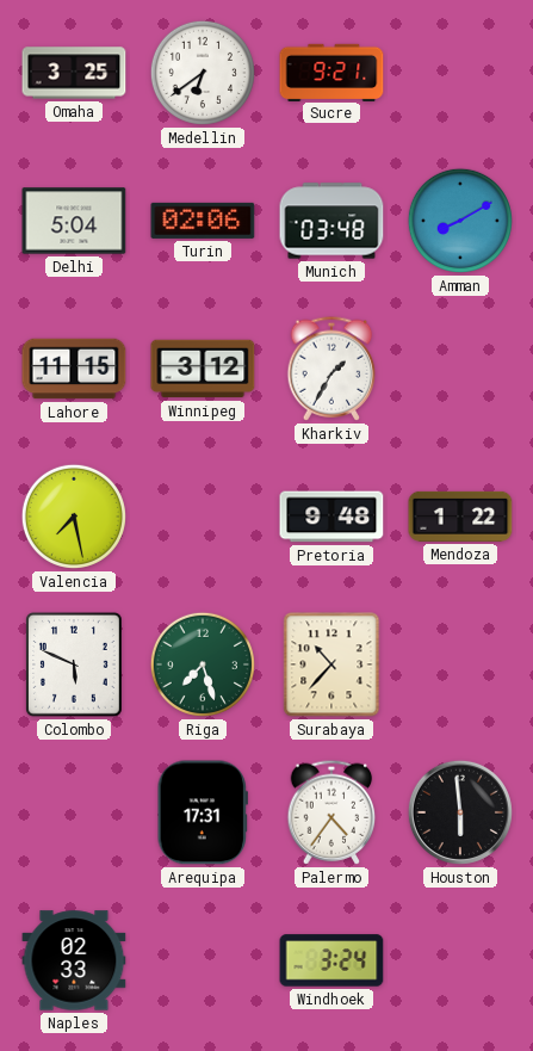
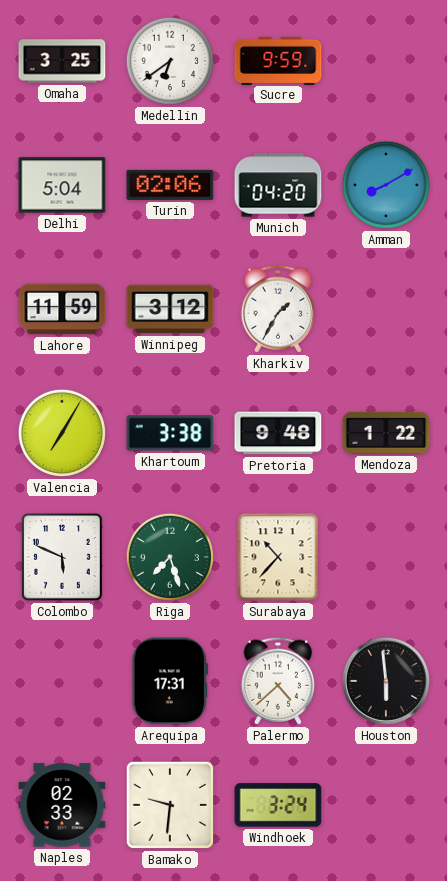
Sucre: 9:21 -> 9:59 (278, 60)
Munich: 03:48 -> 04:20 (278, 185)
Lahore: 11:15 -> 11:59 (62, 309)
Valencia: 7:28 -> 7:05 (62, 433)
Khartoum: none -> 3:38 (170, 433)
Palermo: 4:36 -> 4:38 (278, 681)
Bamako: none -> 9:31 (170, 805)
